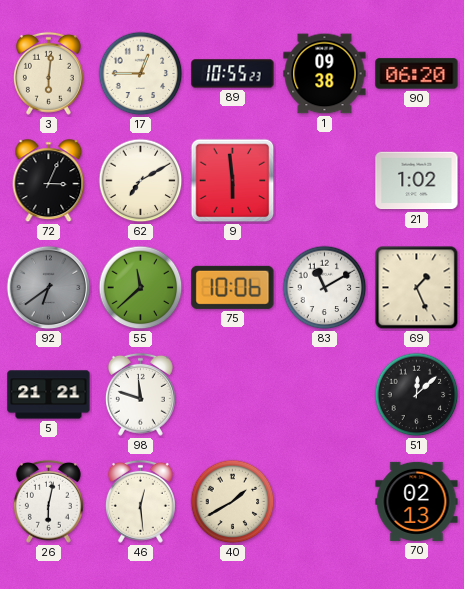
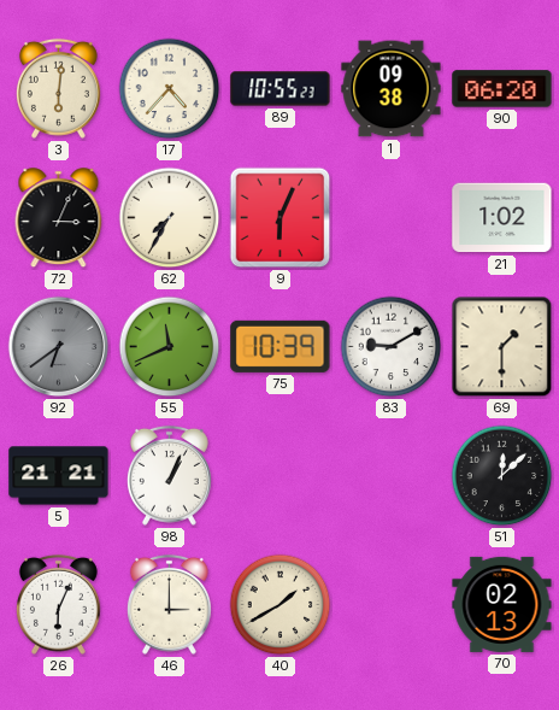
17: 12:45 -> 4:37 (170, 89)
62: 7:10 -> 7:35 (170, 218)
9: 5:59 -> 6:04 (281, 218)
55: 11:38 -> 11:41 (170, 347)
75: 10:06 -> 10:39 (281, 346)
83: 11:10 -> 9:10 (392, 347)
69: 1:26 -> 1:30 (502, 347)
98: 11:48 -> 1:04 (169, 475)
26: 6:02 -> 6:04 (58, 604)
46: 12:29 -> 3:00 (169, 604)
